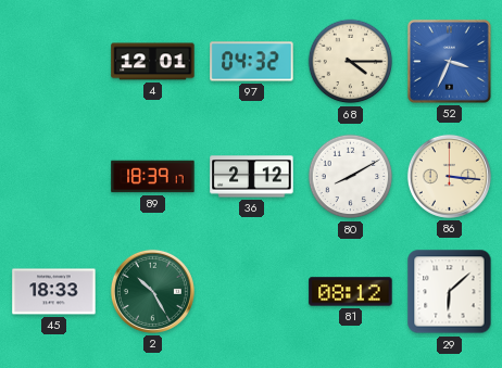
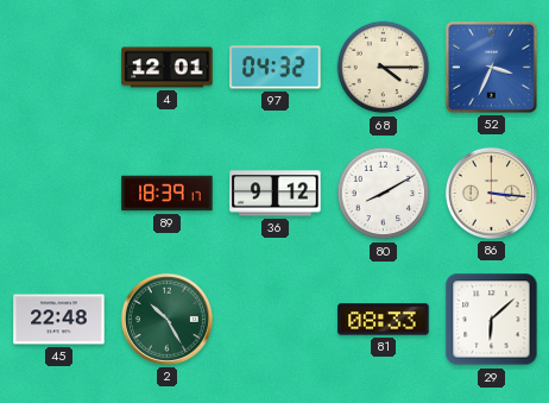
36: 2:12 -> 9:12 (276, 194)
45: 18:33 -> 22:48 (59, 320)
81: 08:12 -> 08:33 (384, 320)
